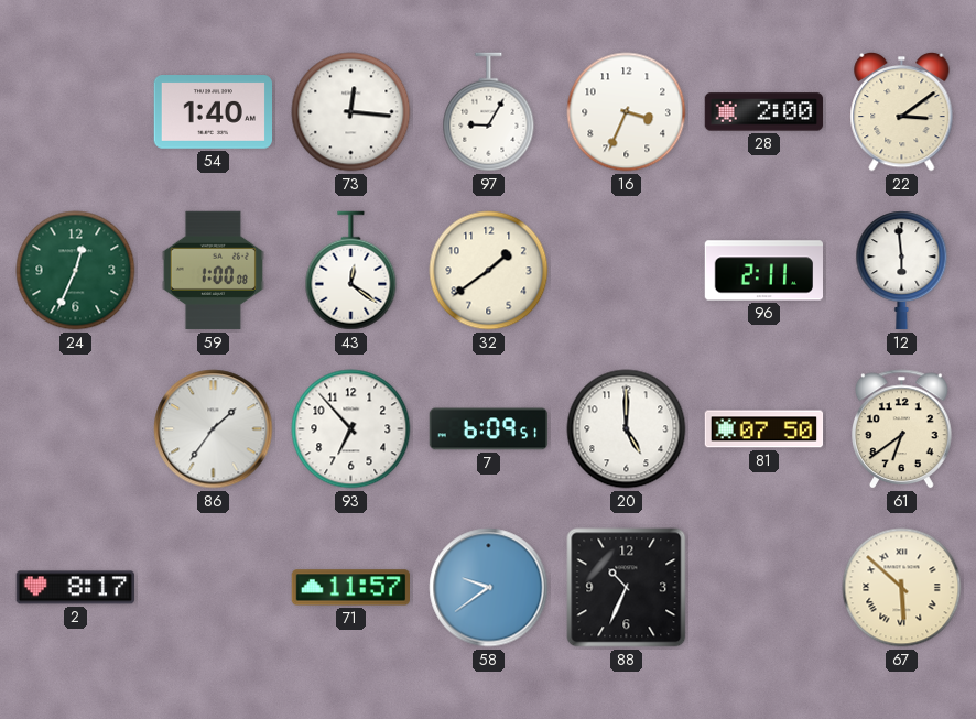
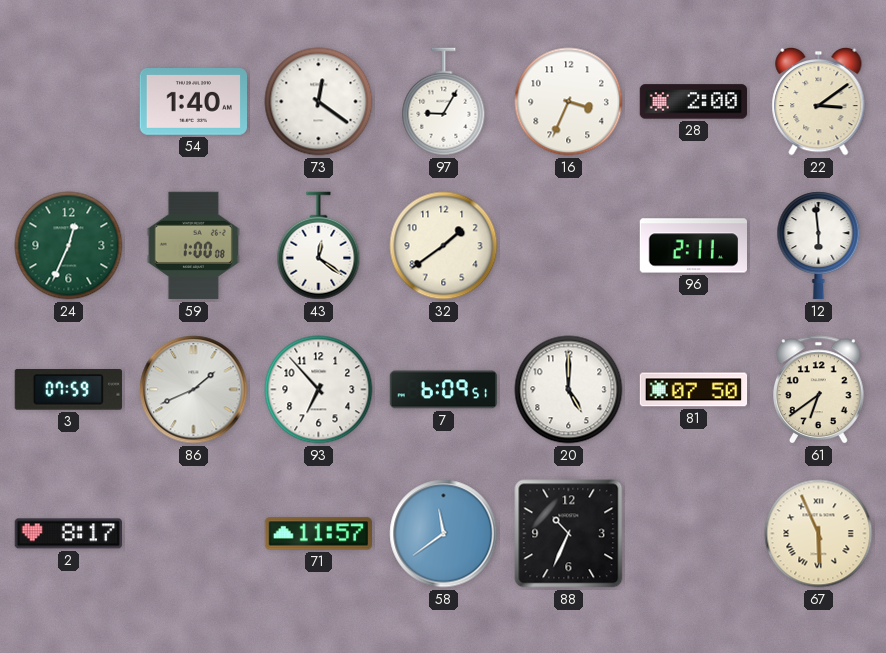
73: 12:16 -> 12:21 (319, 102)
3: none -> 07:59 (68, 390)
86: 1:36 -> 1:41 (194, 390)
58: 9:39 -> 11:39 (444, 534)
67: 5:52 -> 5:56 (819, 534)
